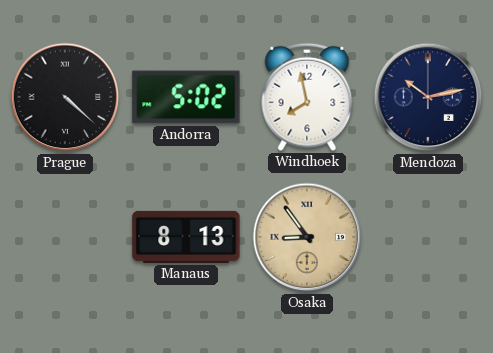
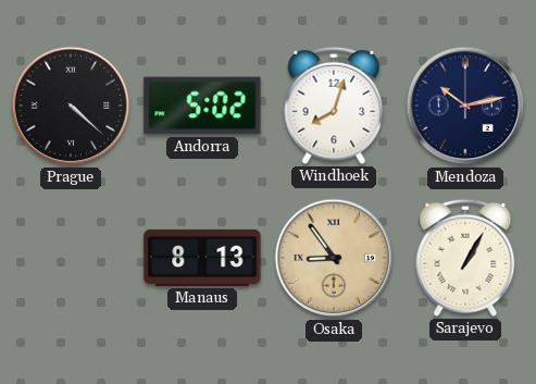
Windhoek: 7:58 -> 8:03 (334, 106)
Sarajevo: none -> 1:05 (465, 258)
